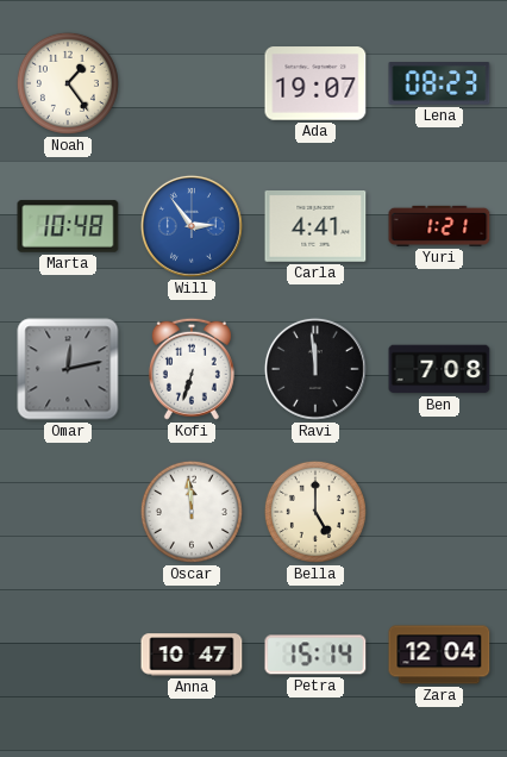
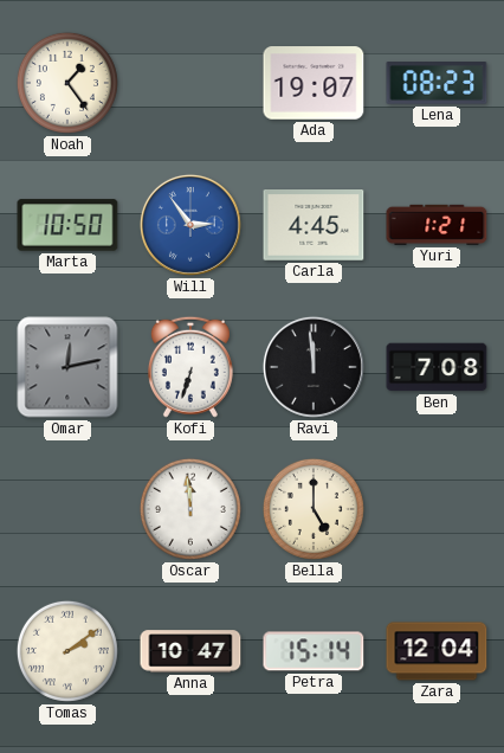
Marta: 10:48 -> 10:50 (67, 225)
Carla: 4:41 -> 4:45 (314, 226)
Tomas: none -> 2:09 (67, 651)
